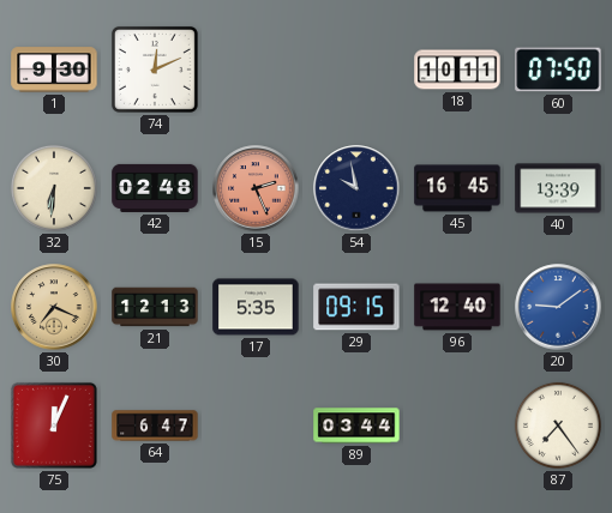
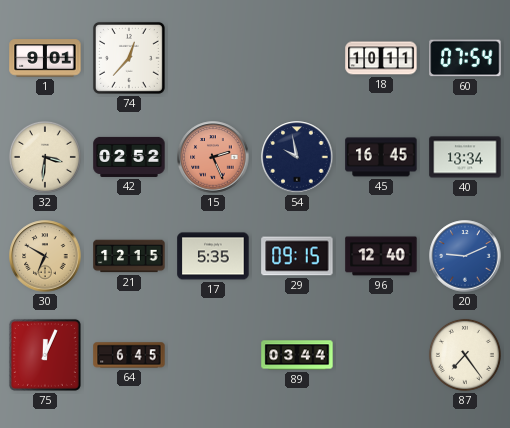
1: 9:30 -> 9:01 (45, 58)
74: 12:11 -> 12:37 (129, 58)
60: 07:50 -> 07:54 (465, 58)
32: 6:31 -> 3:31 (45, 157)
42: 02:48 -> 02:52 (129, 157)
40: 13:39 -> 13:34 (465, 157)
30: 7:19 -> 6:50 (45, 256)
21: 12:13 -> 12:15 (129, 256)
20: 9:09 -> 9:11 (465, 256)
64: 6:47 -> 6:45 (129, 355)
